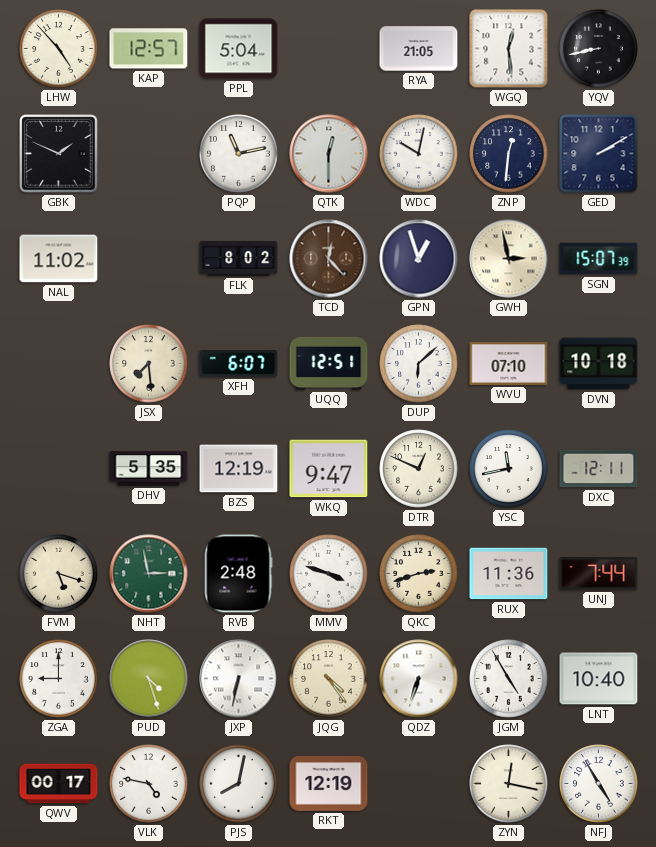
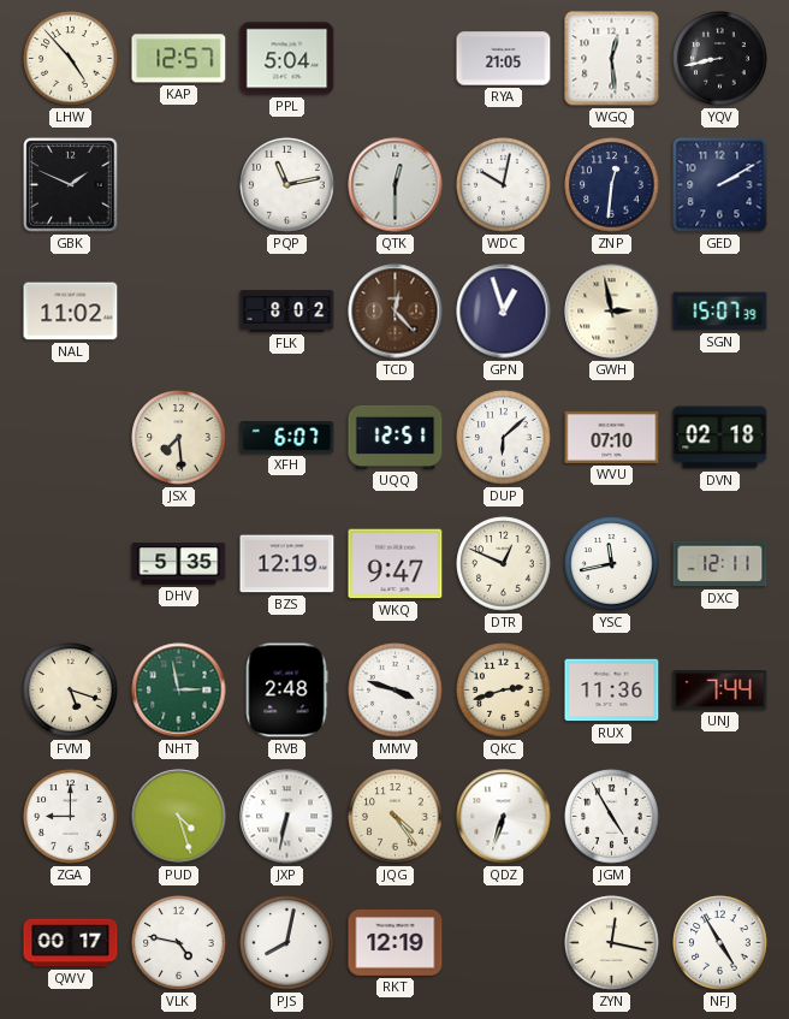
DVN: 10:18 -> 02:18 (720, 438)
LNT: 10:40 -> none (599, 679)
